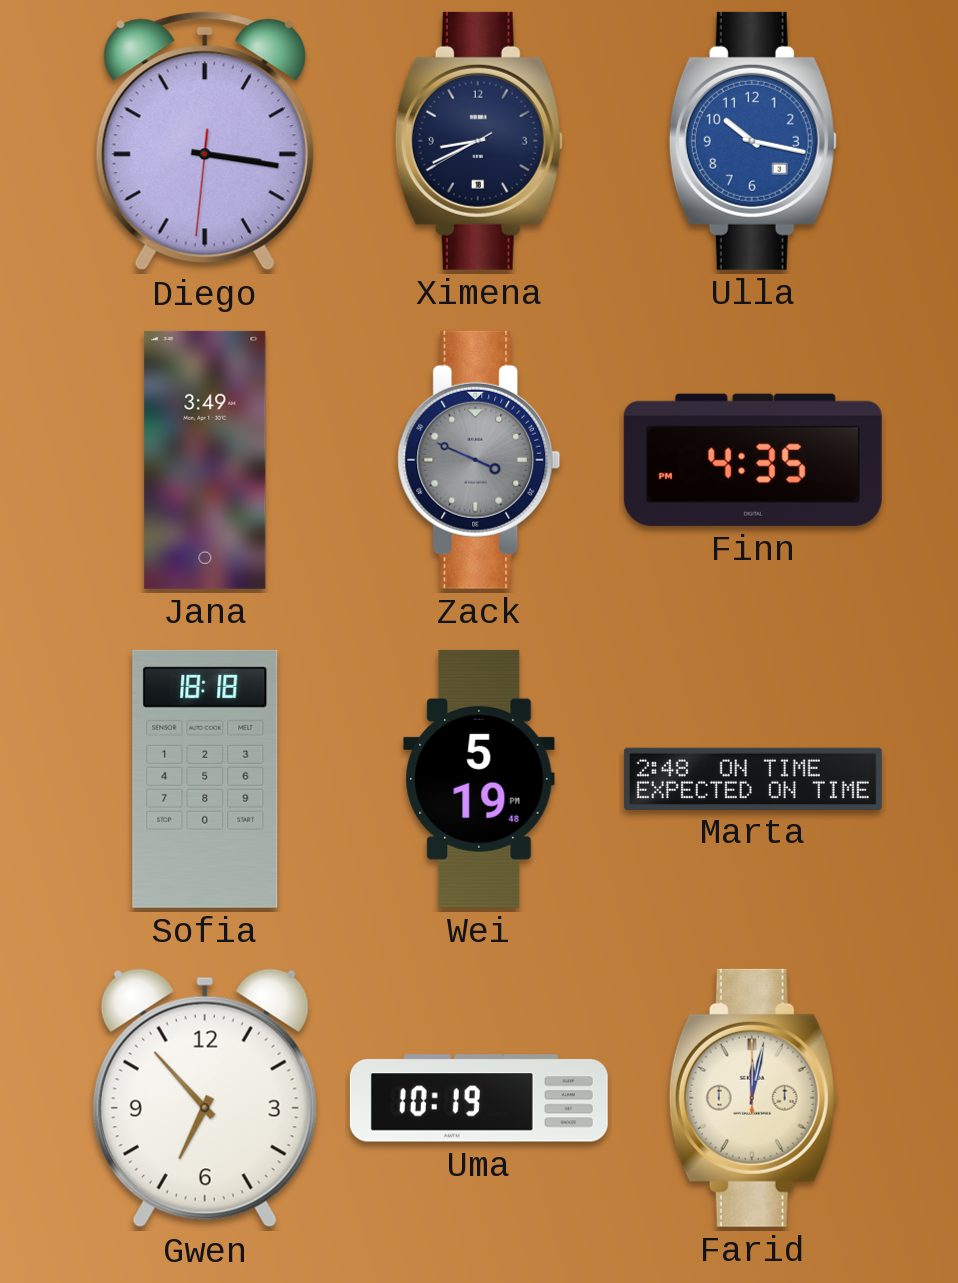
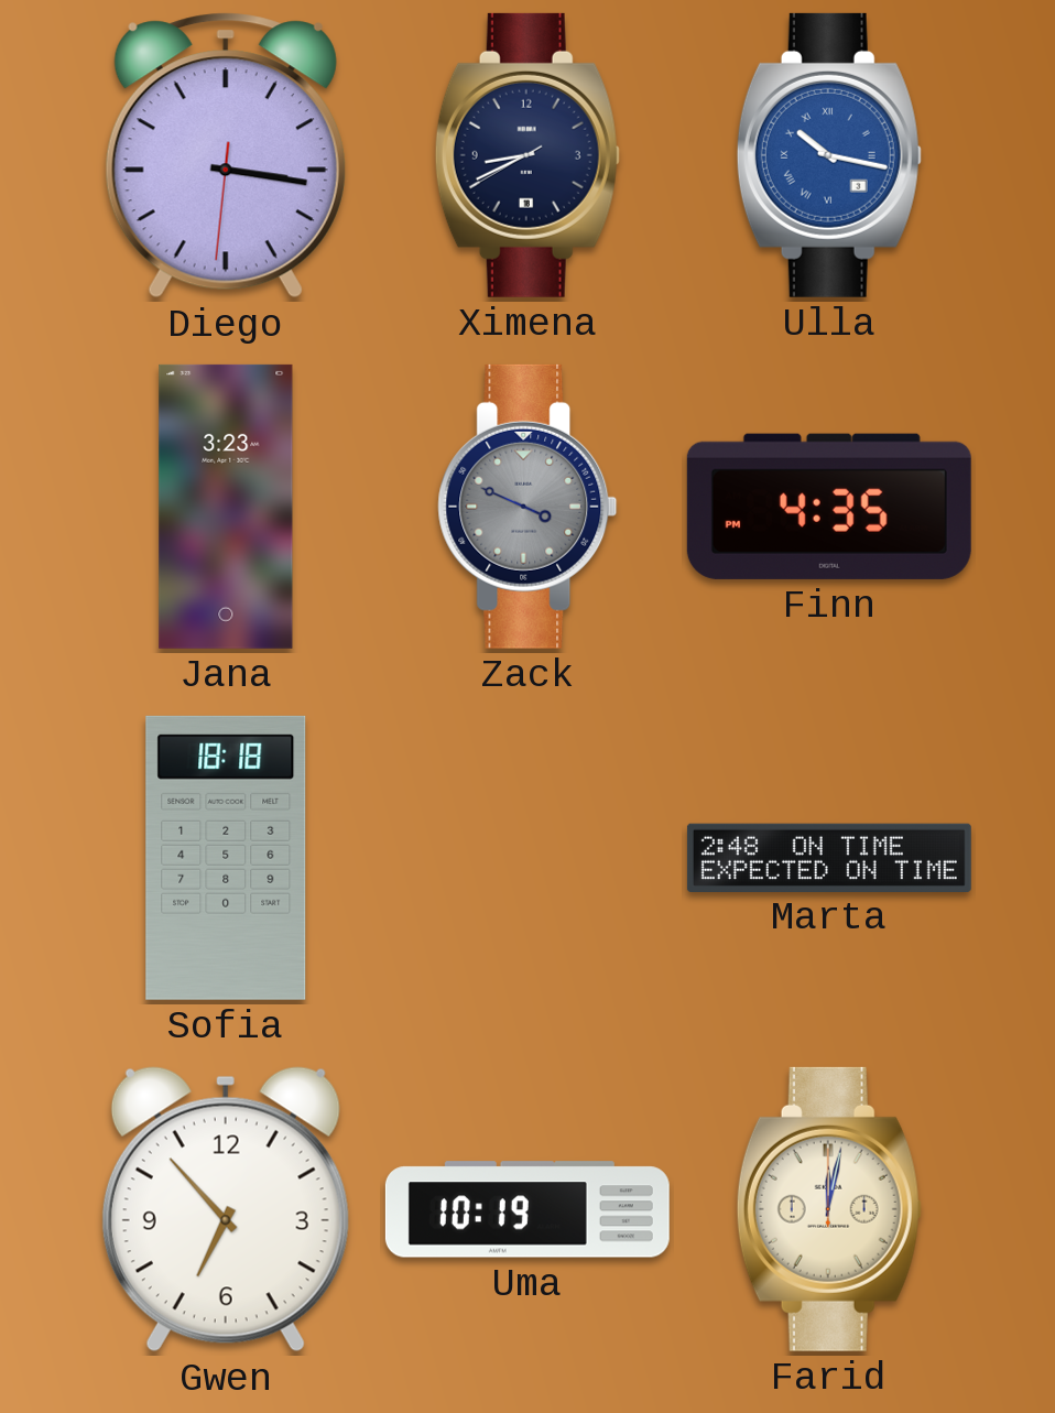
Ulla numerals: Arabic -> Roman (829, 155)
Jana: 3:49 -> 3:23 (226, 507)
Wei: 5:19 -> none (479, 779)
